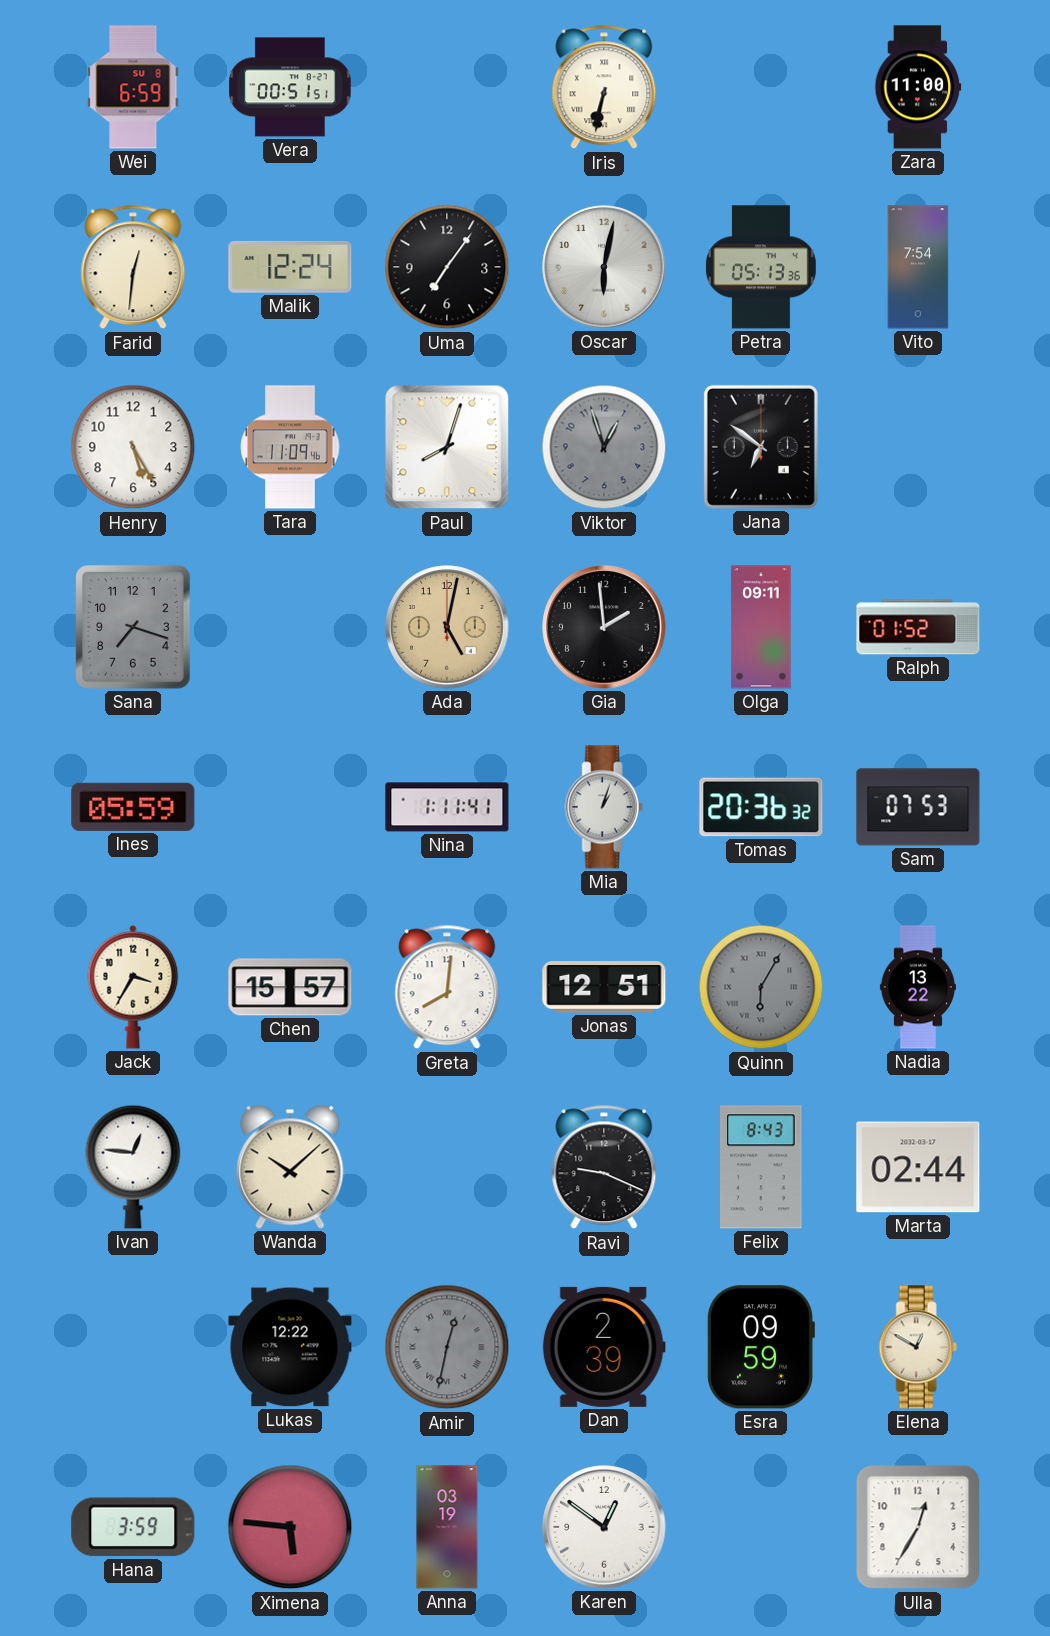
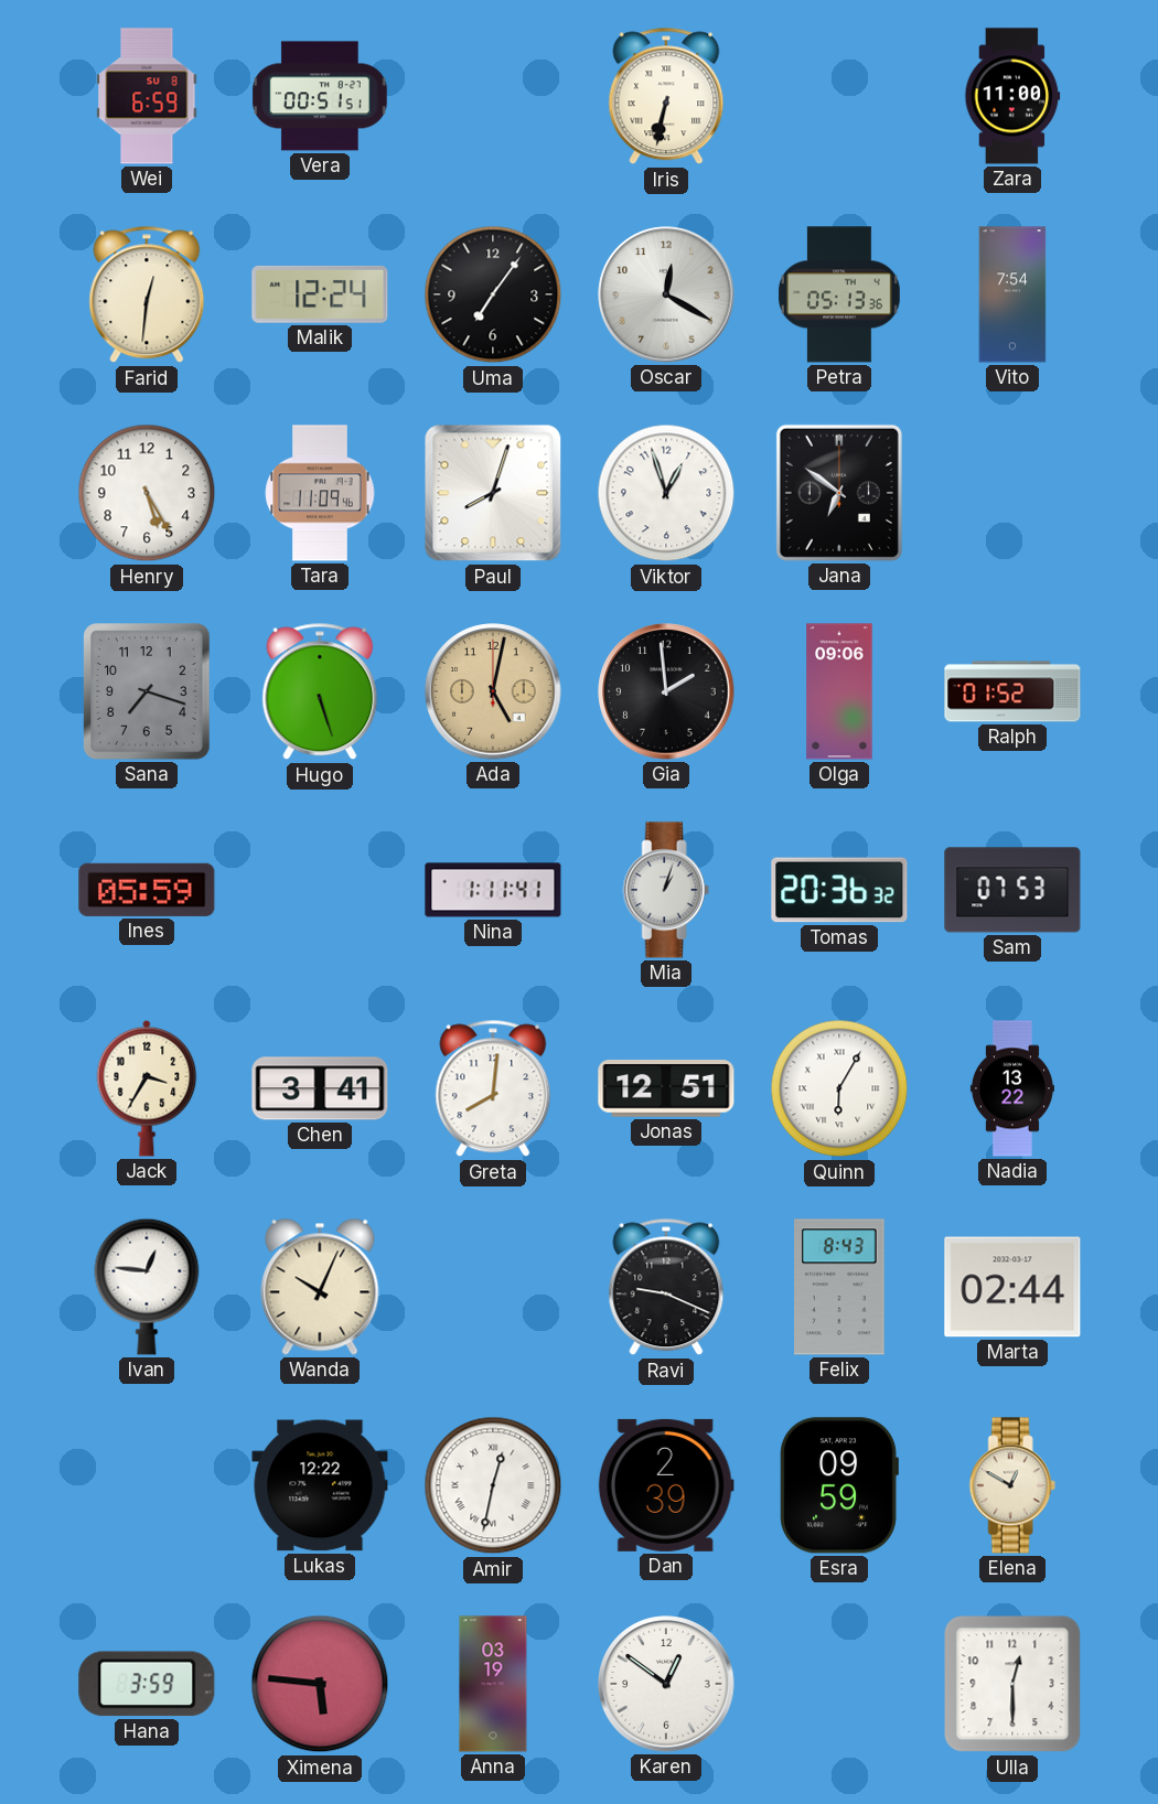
Oscar: 6:02 -> 12:20 (666, 294)
Viktor dial: grey -> white (666, 493)
Hugo: none -> 5:27 (320, 691)
Olga: 09:11 -> 09:06 (839, 691)
Chen: 15:57 -> 3:41 (320, 1088)
Quinn dial: grey -> white (839, 1088)
Wanda: 10:08 -> 10:04 (320, 1287)
Amir dial: grey -> white (493, 1485)
Ulla: 12:35 -> 12:30 (1012, 1684)
